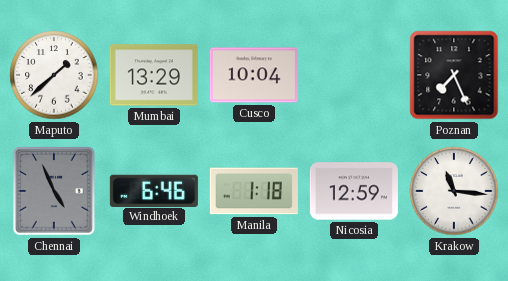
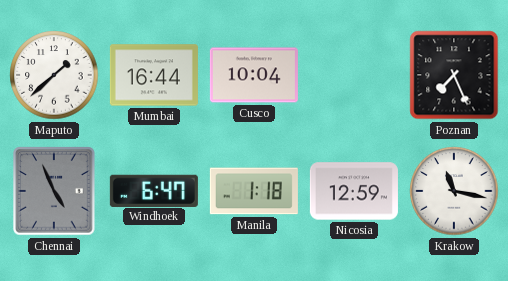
Mumbai: 13:29 -> 16:44 (154, 75)
Windhoek: 6:46 -> 6:47 (154, 190)
Krakow: 11:16 -> 11:17 (454, 191)
